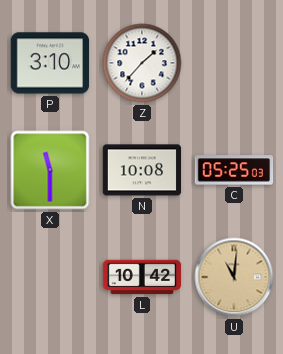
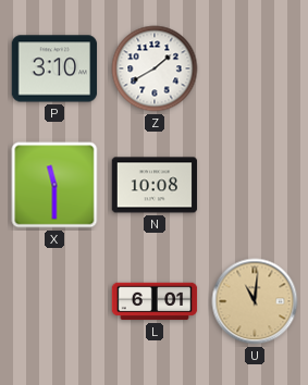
Z: 1:37 -> 1:40 (155, 69)
C: 05:25 -> none (234, 170)
L: 10:42 -> 6:01 (155, 301)
